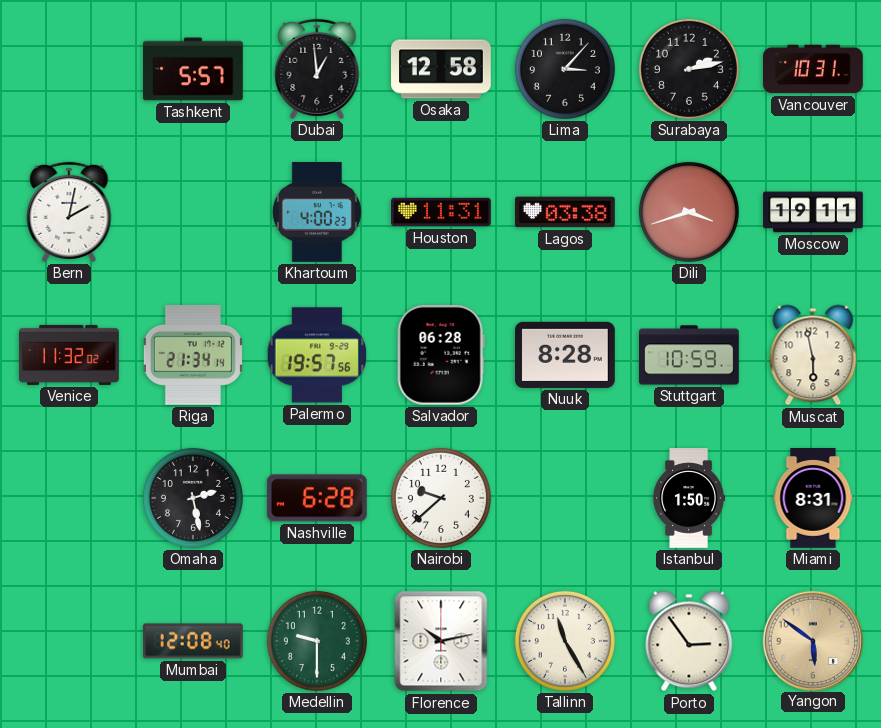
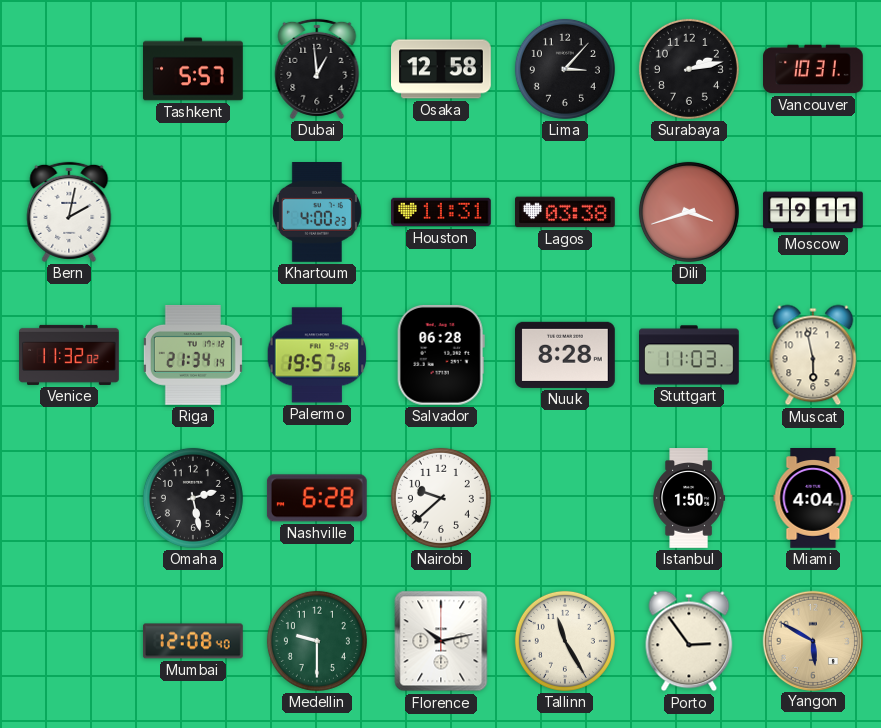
Stuttgart: 10:59 -> 11:03 (690, 355)
Miami: 8:31 -> 4:04 (813, 499)
Yangon: 5:51 -> 5:50 (812, 640)
